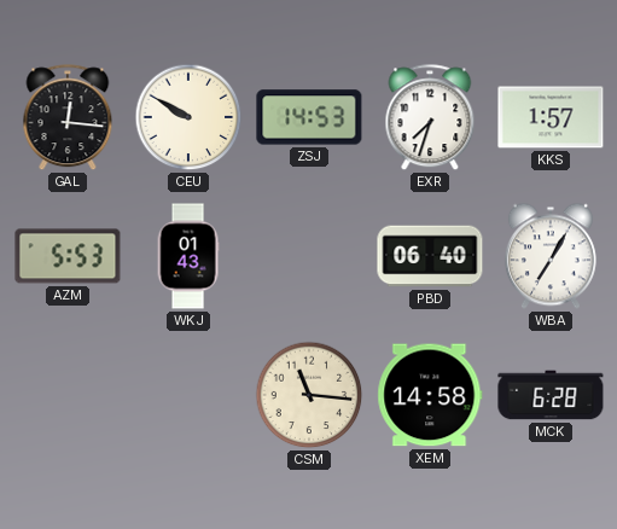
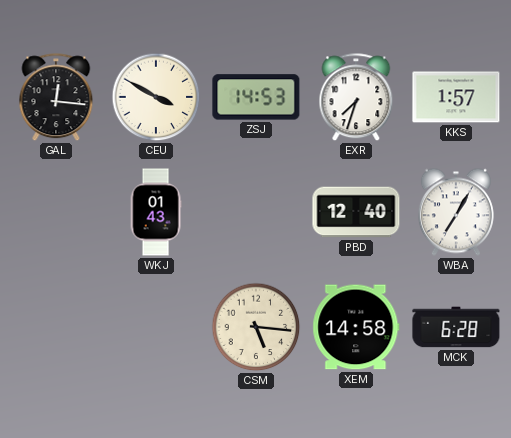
CEU: 9:50 -> 3:50 (156, 97)
AZM: 5:53 -> none (68, 256)
PBD: 06:40 -> 12:40 (356, 212)
CSM: 11:16 -> 5:16 (256, 327)
